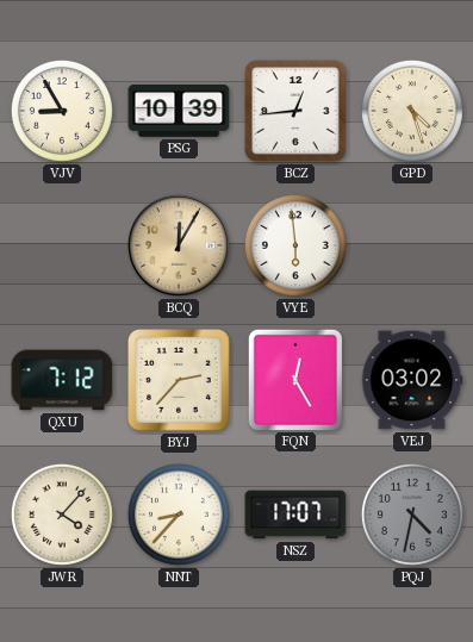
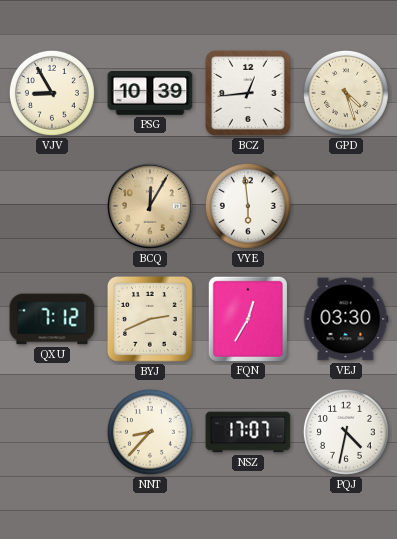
BYJ: 2:37 -> 2:41 (151, 320)
FQN: 12:25 -> 12:35 (248, 318)
VEJ: 03:02 -> 03:30 (346, 319)
JWR: 4:07 -> none (62, 515)
PQJ dial: grey -> white (346, 432)
